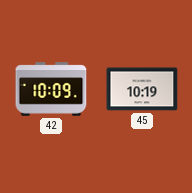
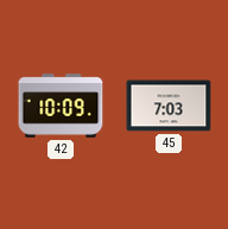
45: 10:19 -> 7:03 (169, 106)
